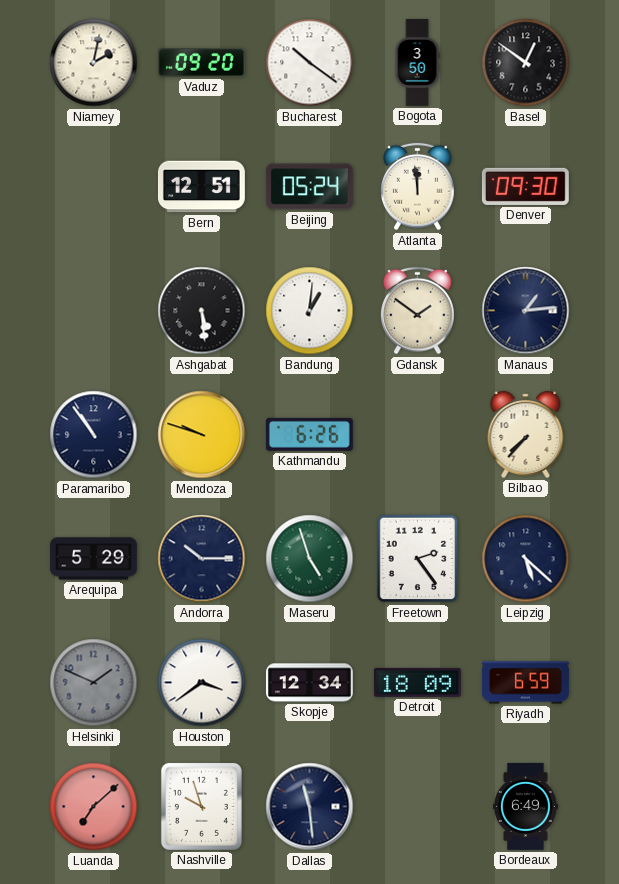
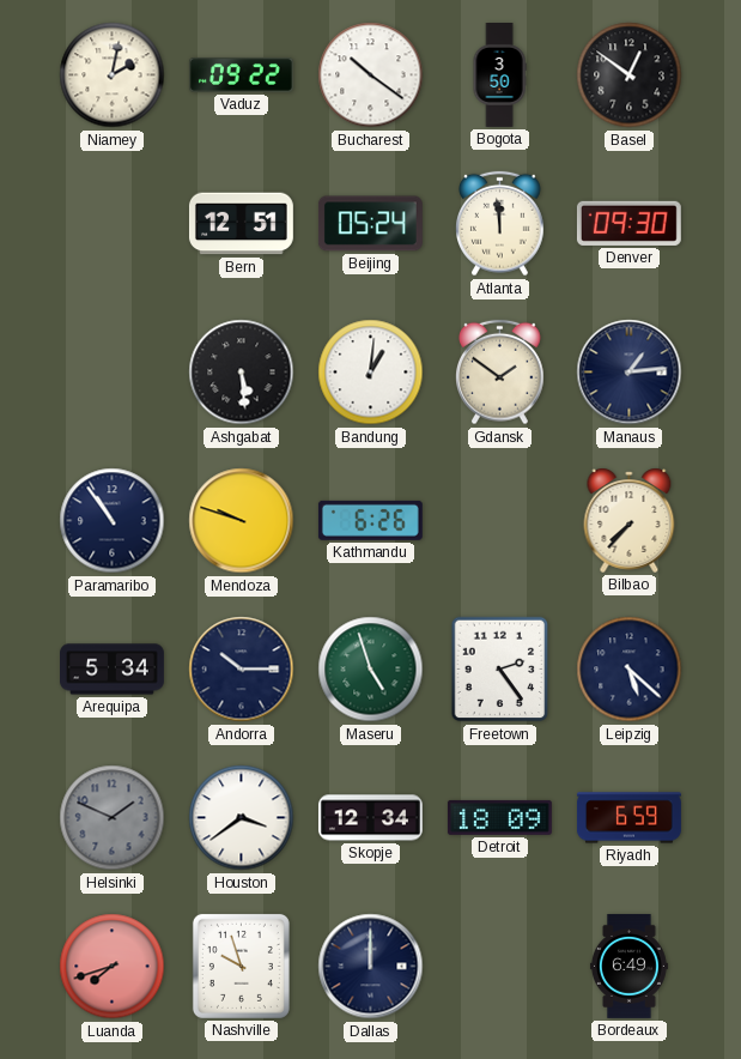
Vaduz: 09:20 -> 09:22 (241, 75)
Arequipa: 5:29 -> 5:34 (113, 670)
Luanda: 7:08 -> 7:42 (113, 967)
Dallas: 11:29 -> 12:00 (371, 967)
